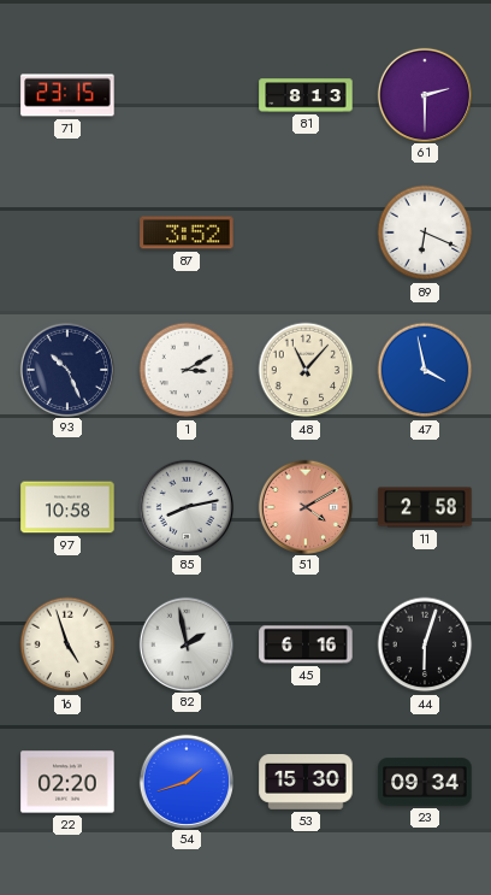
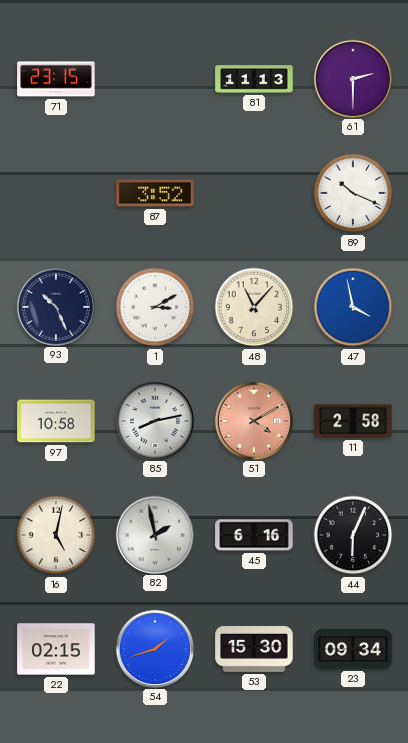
81: 8:13 -> 11:13 (254, 79)
89: 6:19 -> 10:19 (353, 193)
16: 4:57 -> 5:02 (56, 535)
44: 6:03 -> 6:04 (353, 535)
22: 02:20 -> 02:15 (56, 649)
